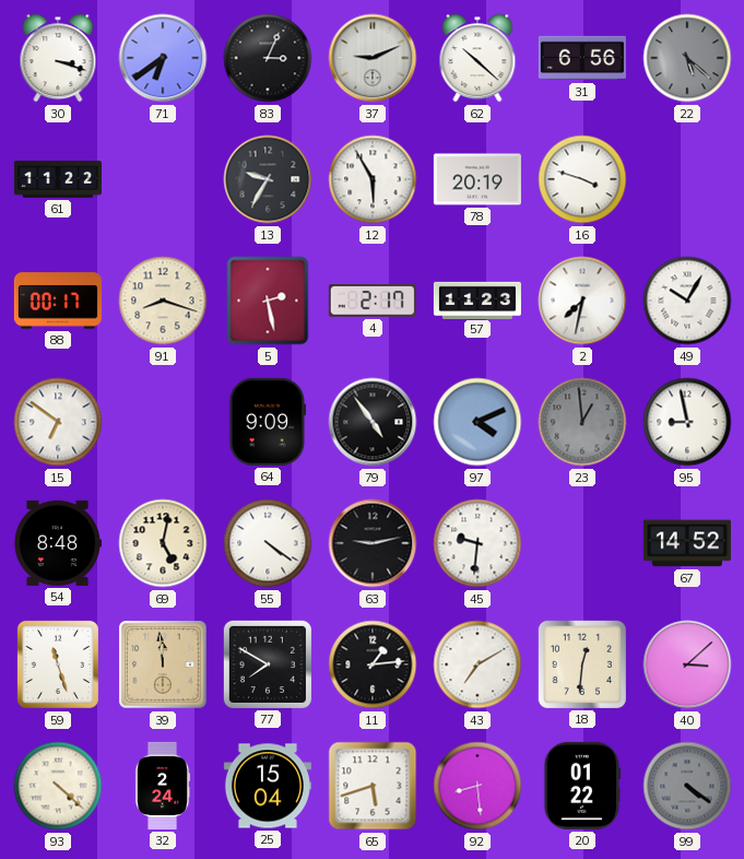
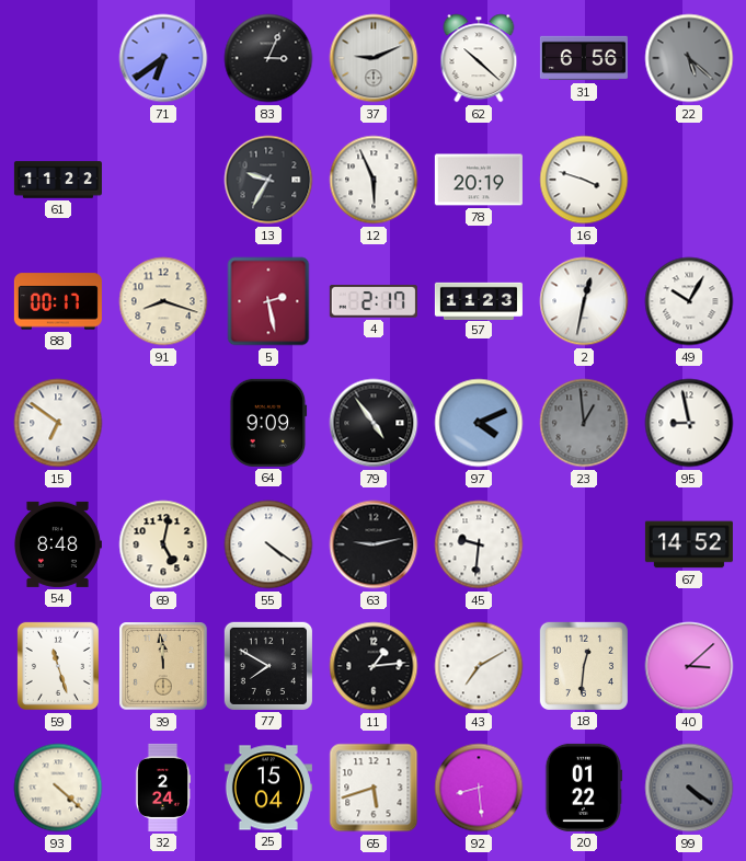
30: 3:18 -> none (58, 58)
12: 5:55 -> 5:56 (374, 180)
2: 7:32 -> 12:32 (584, 301)
